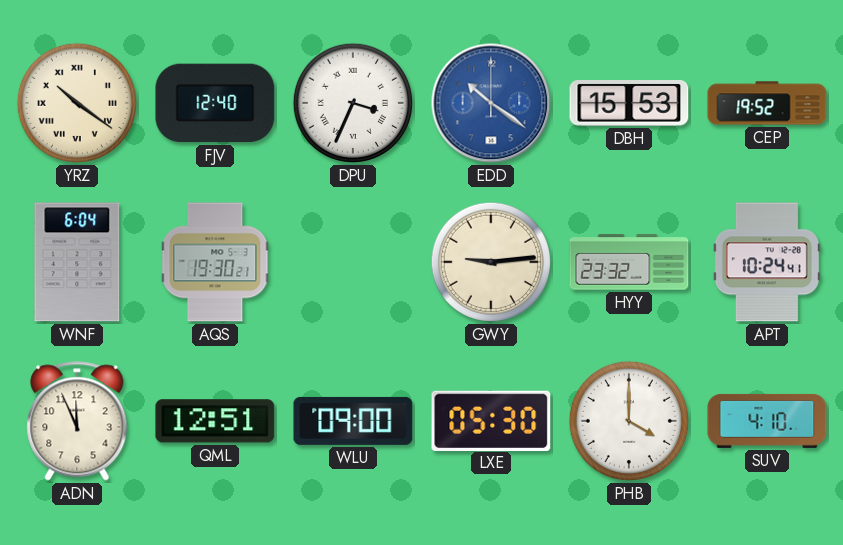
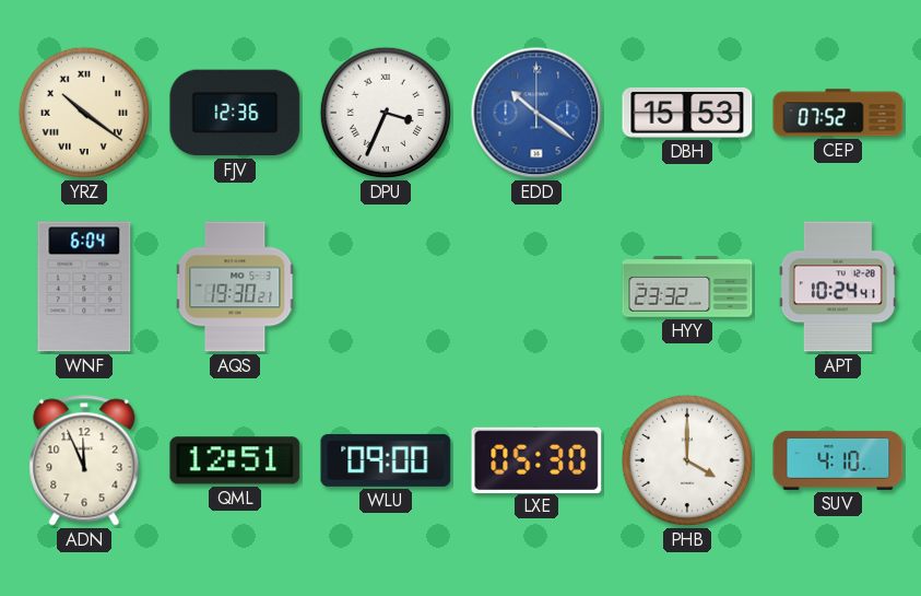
FJV: 12:40 -> 12:36 (235, 113)
CEP: 19:52 -> 07:52 (838, 113)
GWY: 9:14 -> none (491, 262)
